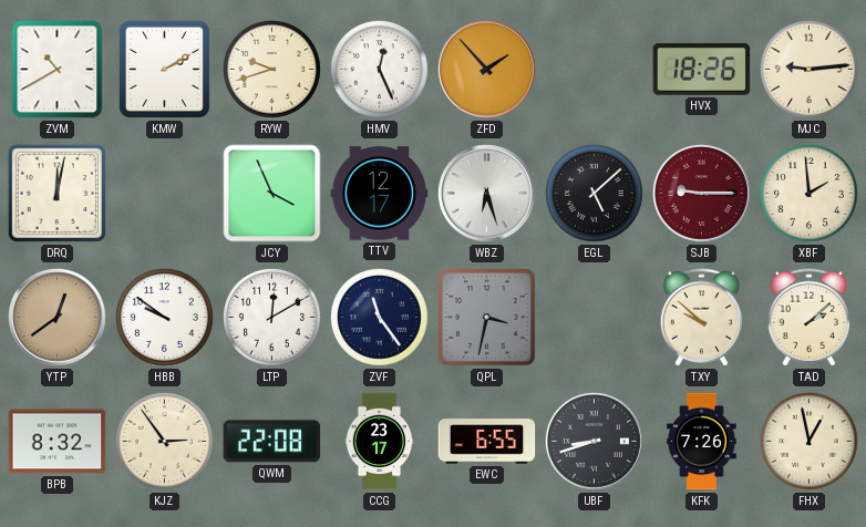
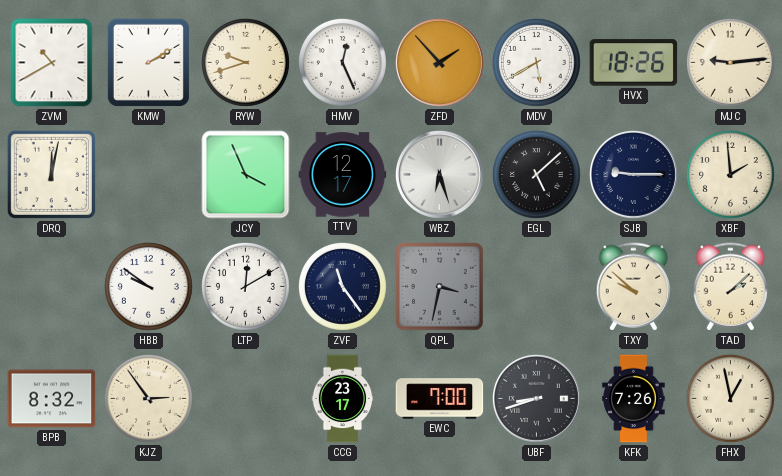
MDV: none -> 5:40 (536, 62)
SJB dial: burgundy -> navy (633, 174)
YTP: 12:39 -> none (56, 317)
QWM: 22:08 -> none (272, 442)
EWC: 6:55 -> 7:00 (440, 399)
